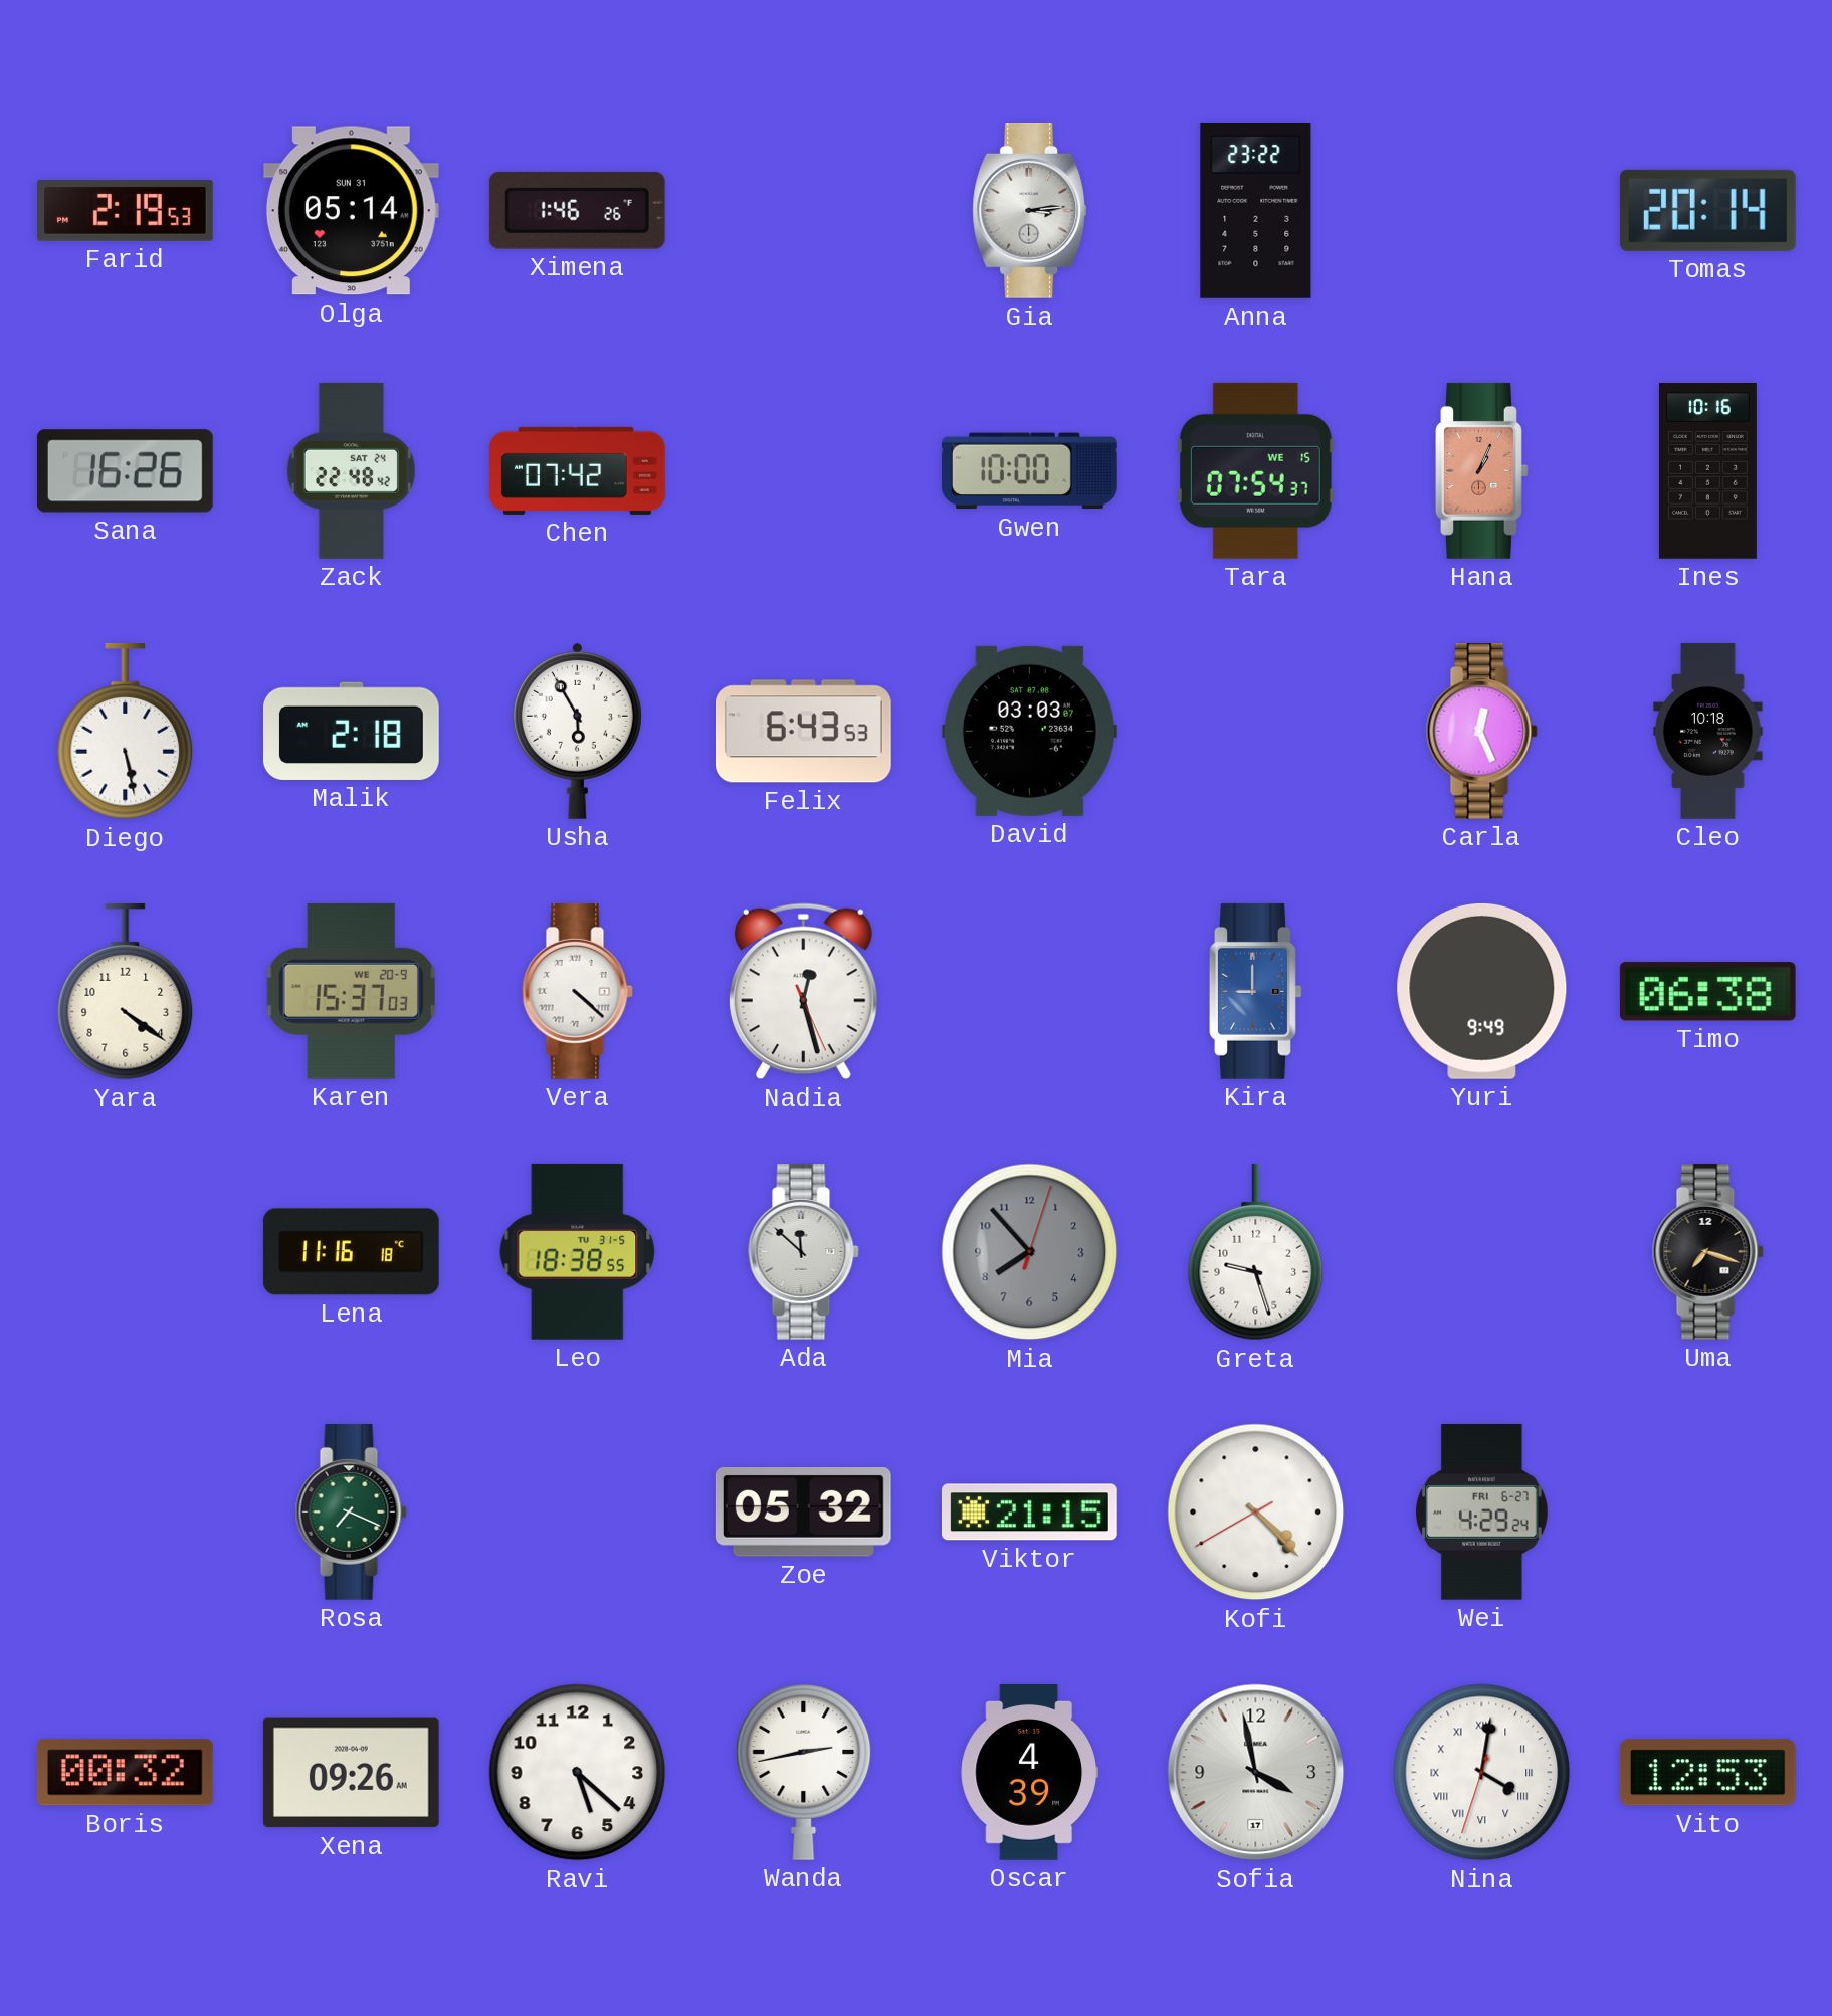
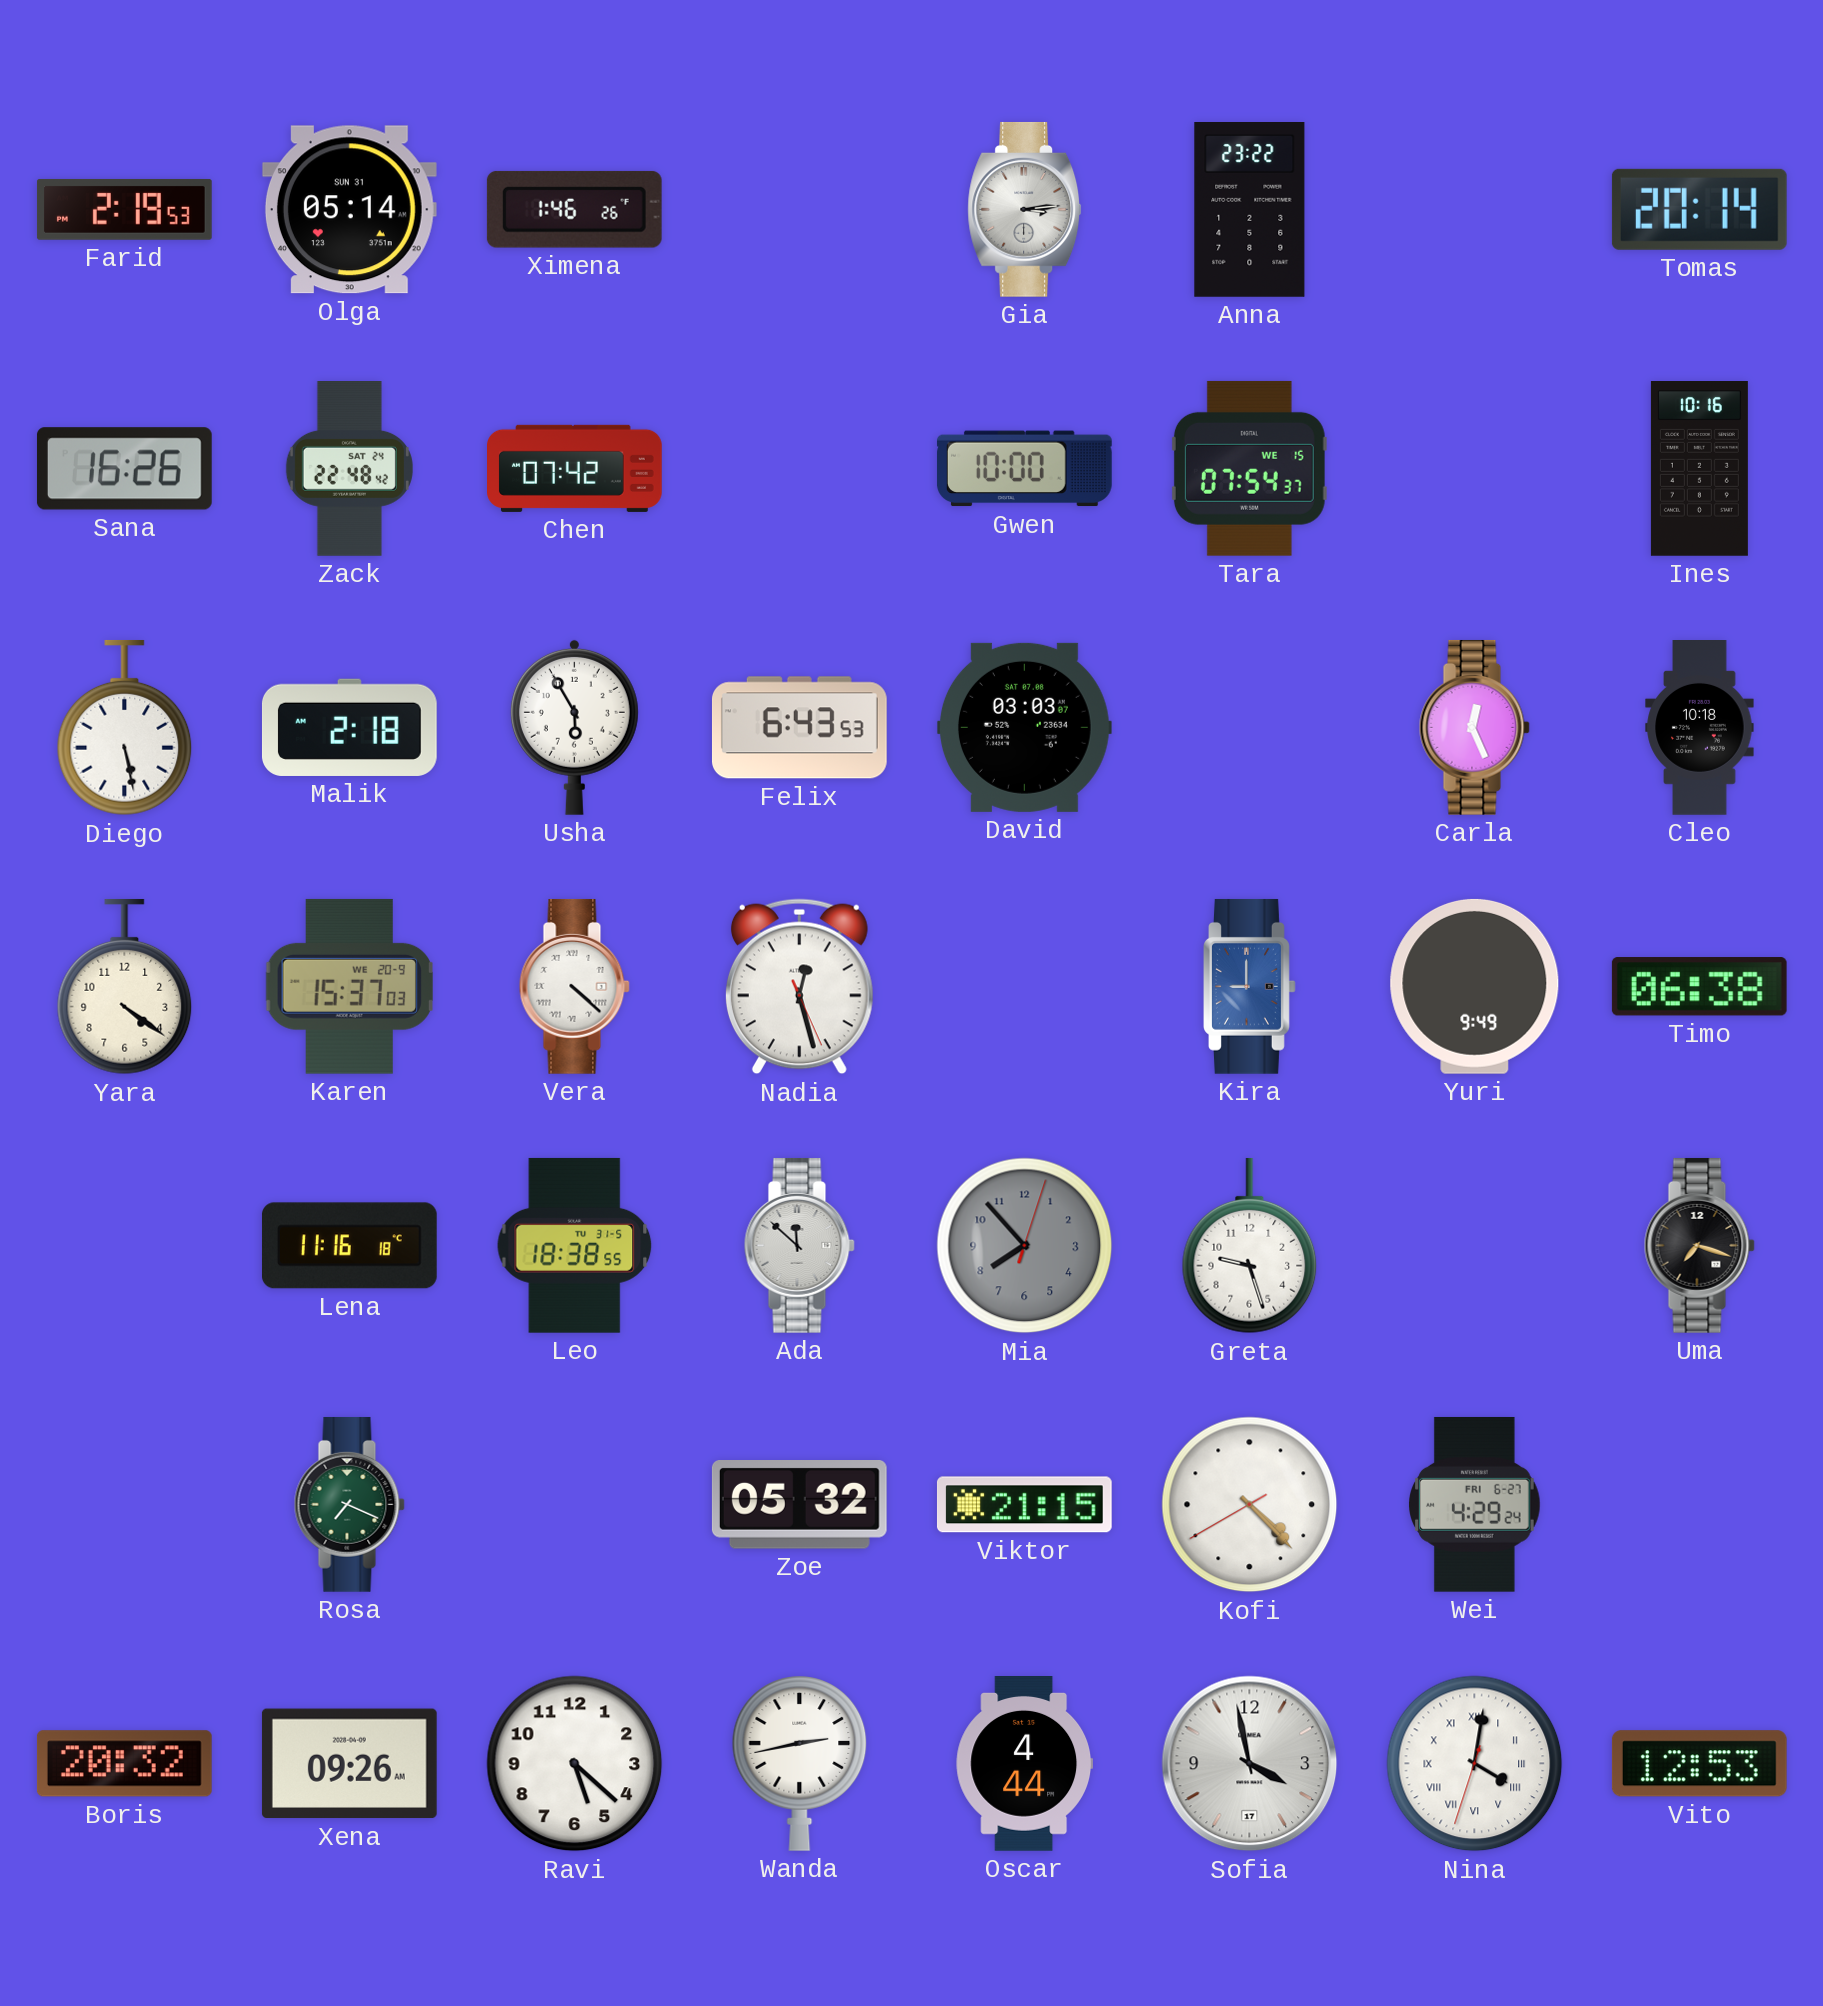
Hana: 1:04 -> none (1482, 470)
Boris: 00:32 -> 20:32 (124, 1764)
Oscar: 4:39 -> 4:44 (1024, 1764)
